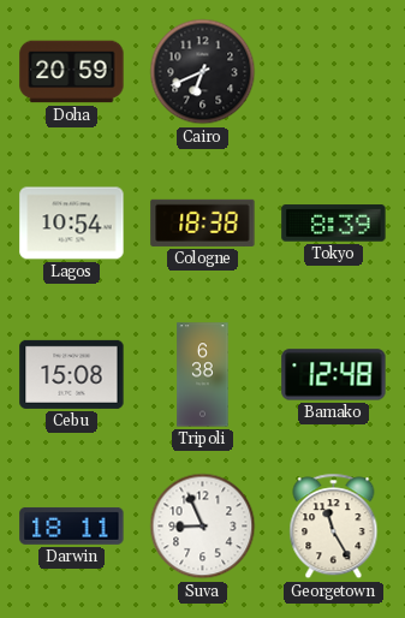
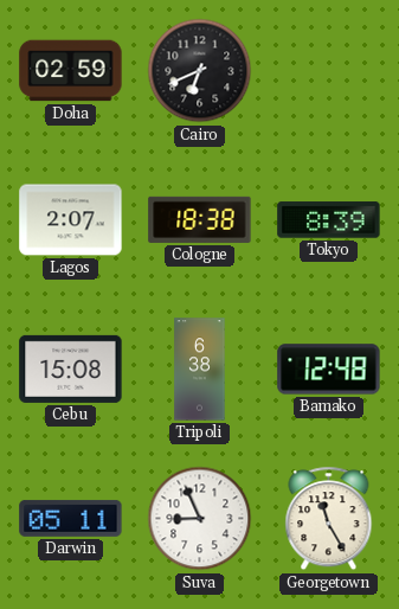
Doha: 20:59 -> 02:59 (71, 71)
Lagos: 10:54 -> 2:07 (71, 220)
Darwin: 18:11 -> 05:11 (71, 518)
